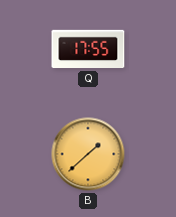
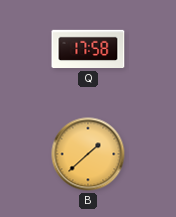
Q: 17:55 -> 17:58 (88, 49)
